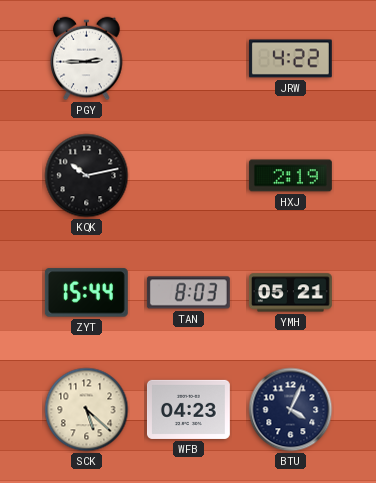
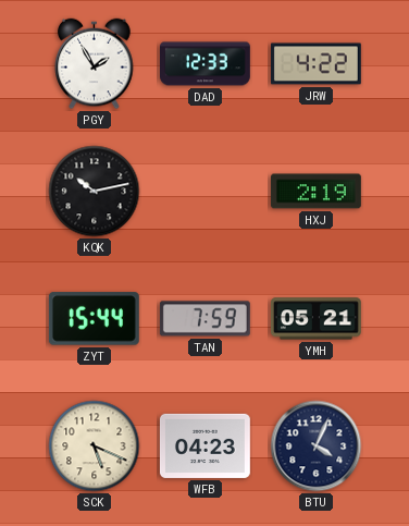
PGY: 2:45 -> 1:55 (95, 64)
DAD: none -> 12:33 (206, 64)
TAN: 8:03 -> 7:59 (205, 319)
SCK: 5:22 -> 5:19 (95, 447)
